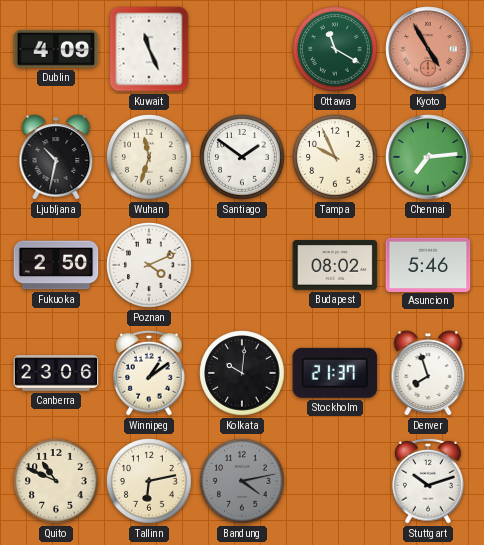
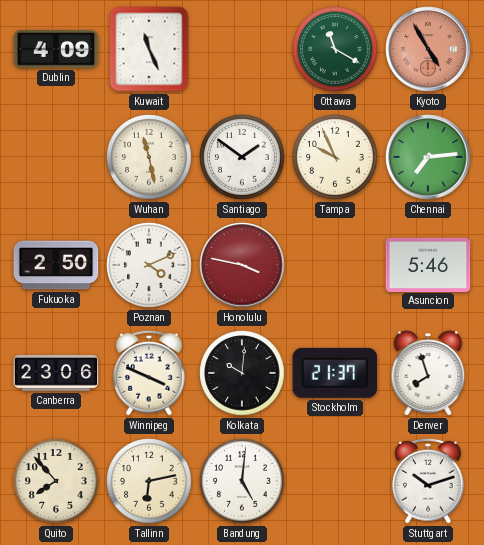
Ljubljana: 10:32 -> none (56, 157)
Wuhan: 11:33 -> 11:28 (149, 157)
Honolulu: none -> 3:47 (242, 265)
Budapest: 08:02 -> none (335, 266)
Winnipeg: 1:09 -> 3:49 (149, 373)
Quito: 10:49 -> 7:53 (56, 481)
Bandung: 4:13 -> 5:01 (242, 481)
Bandung dial: grey -> white (242, 481)
